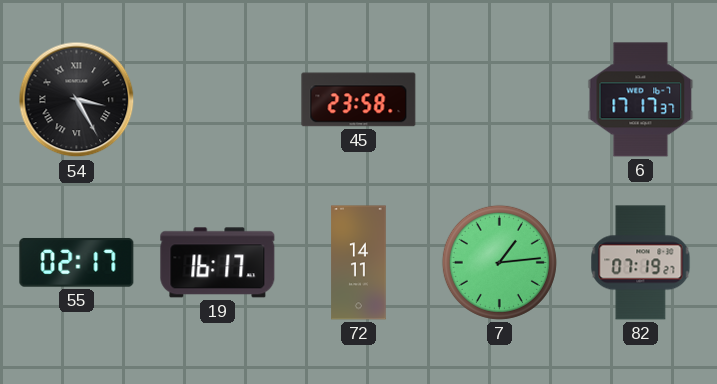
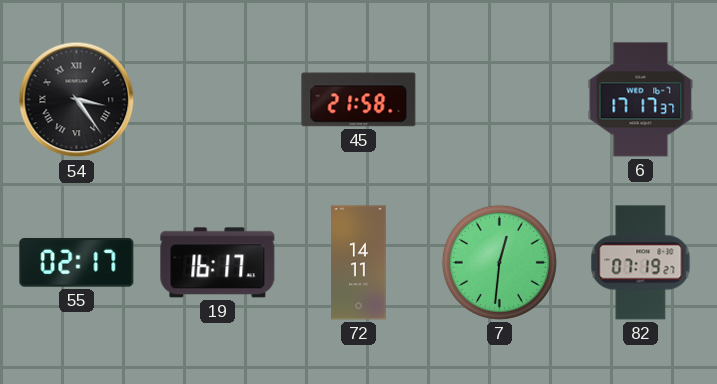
54: 3:25 -> 3:24 (77, 100)
45: 23:58 -> 21:58 (359, 100)
7: 1:14 -> 12:31 (499, 262)
